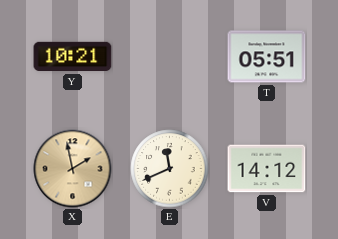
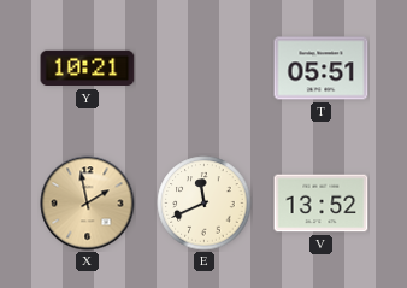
V: 14:12 -> 13:52 (322, 204)
